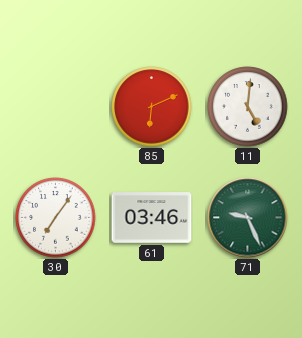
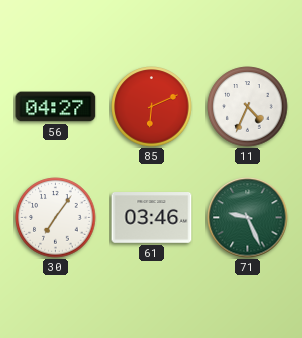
56: none -> 04:27 (56, 107)
11: 5:01 -> 4:34 (248, 107)
